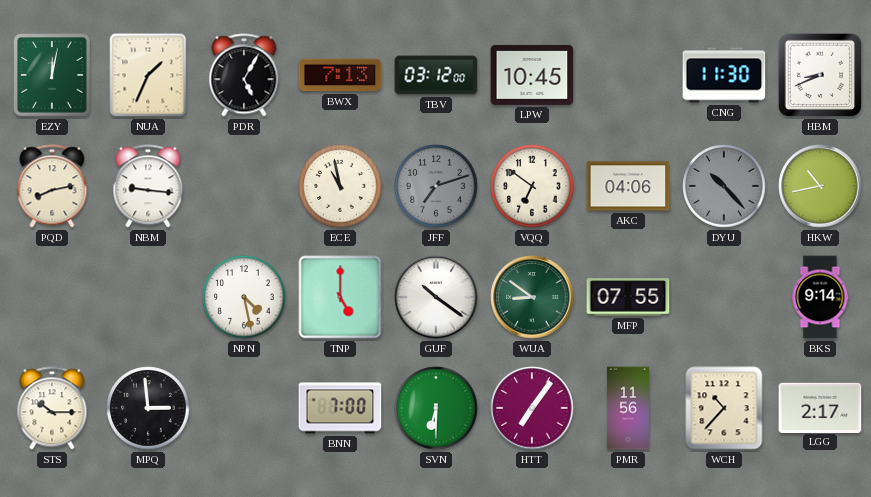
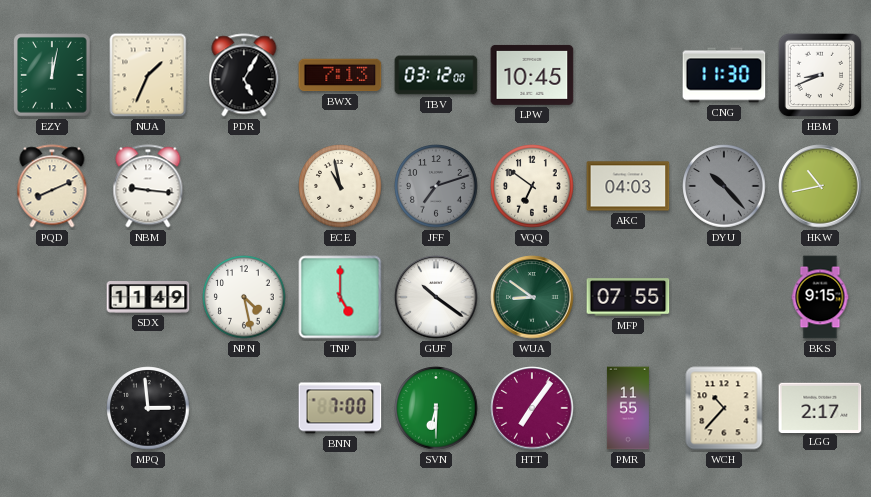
PQD: 8:13 -> 8:11 (52, 186)
AKC: 04:06 -> 04:03 (628, 186)
SDX: none -> 11:49 (148, 297)
BKS: 9:14 -> 9:15 (820, 297)
STS: 10:15 -> none (52, 408)
PMR: 11:56 -> 11:55 (628, 408)
